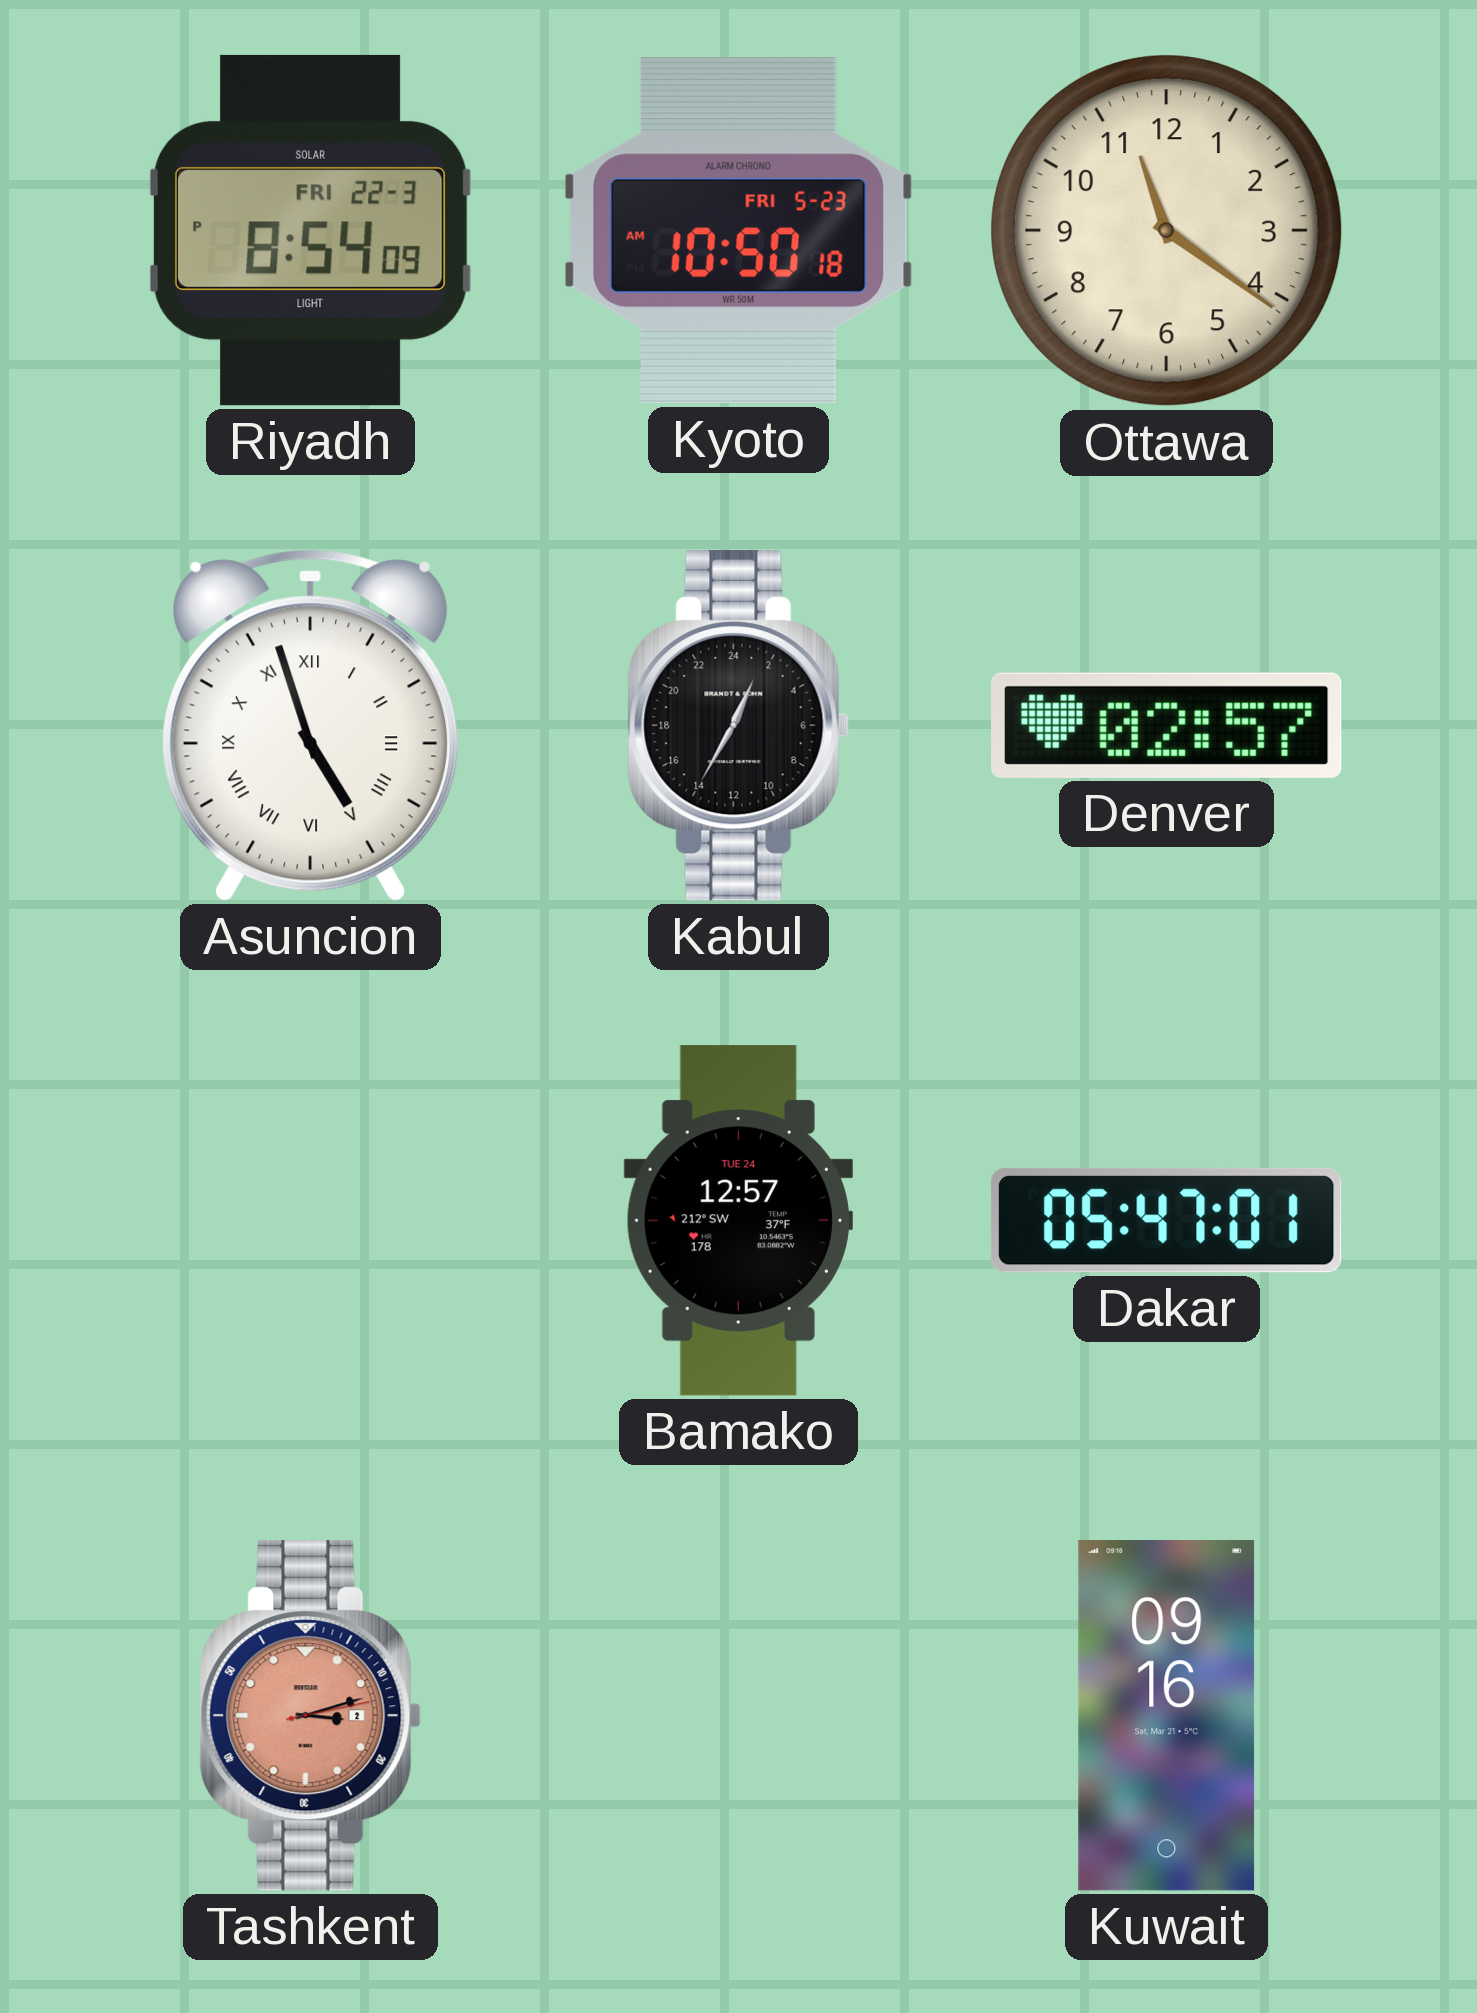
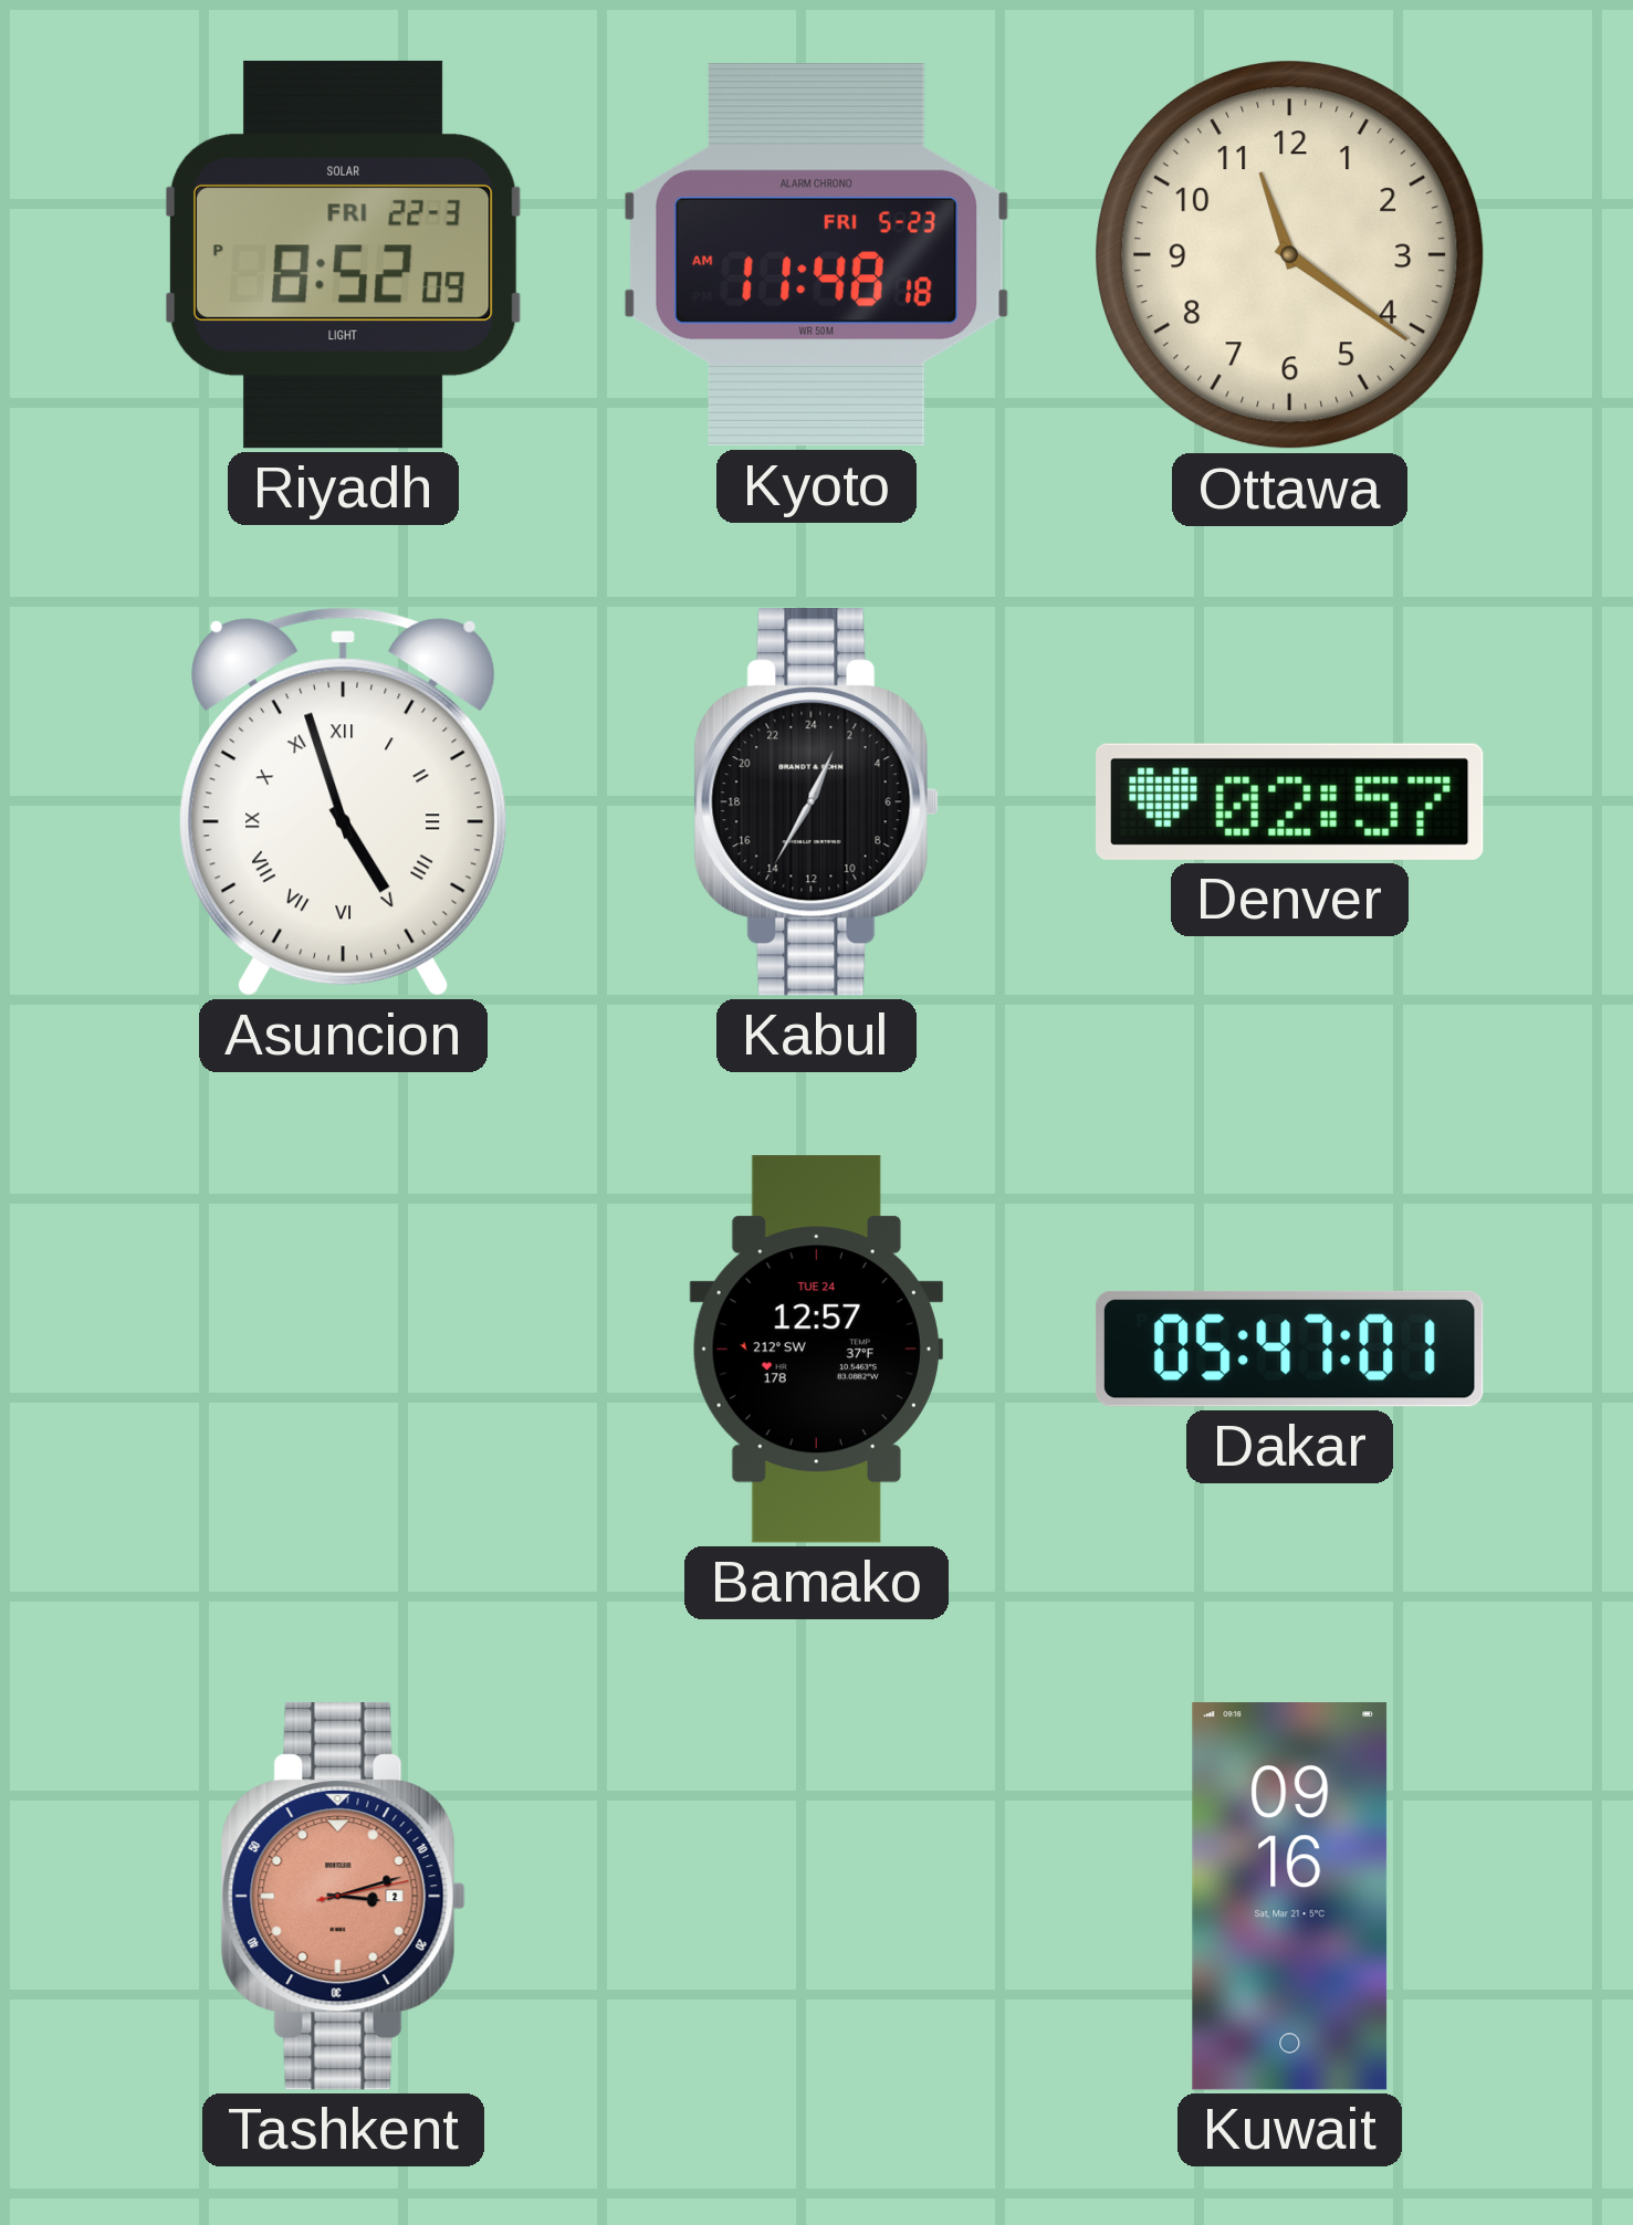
Riyadh: 8:54 -> 8:52 (343, 254)
Kyoto: 10:50 -> 11:48 (816, 255)
